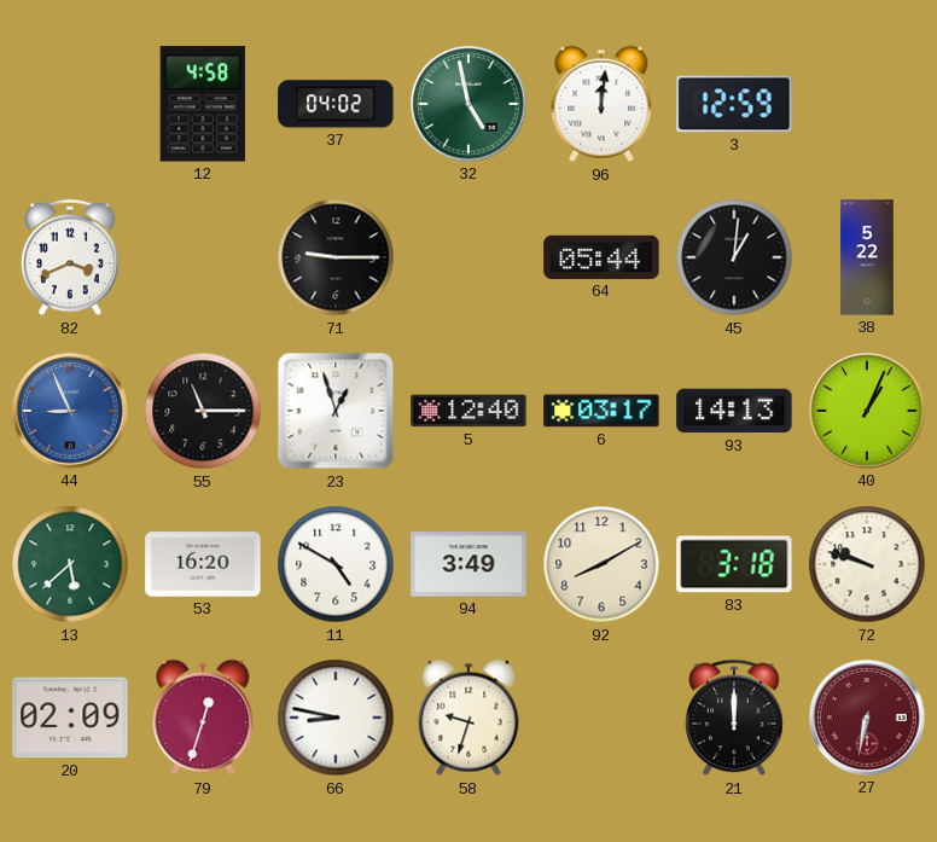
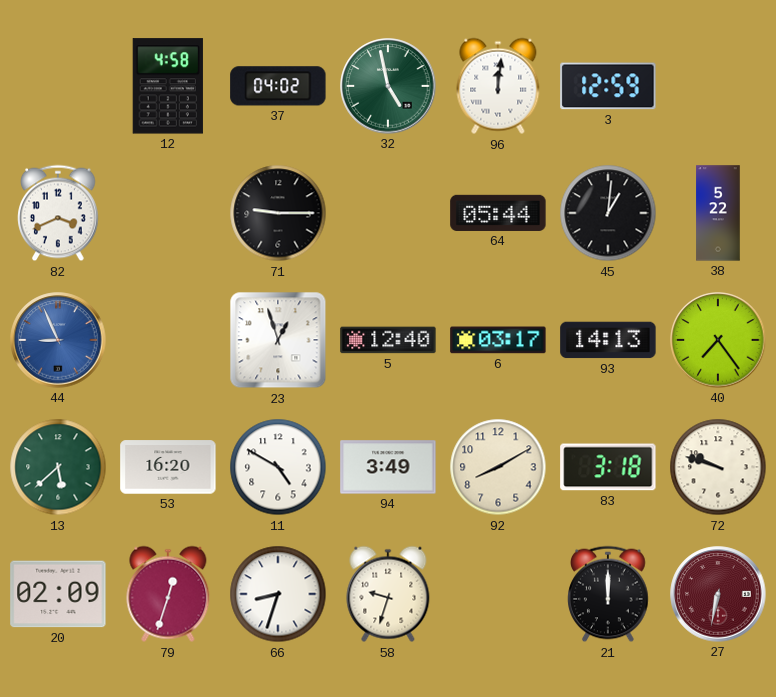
55: 11:15 -> none (203, 411)
40: 1:04 -> 7:24 (718, 340)
66: 8:47 -> 8:33 (278, 594)
